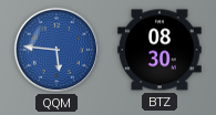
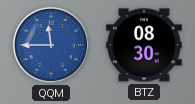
QQM: 5:46 -> 11:45 (51, 45)
